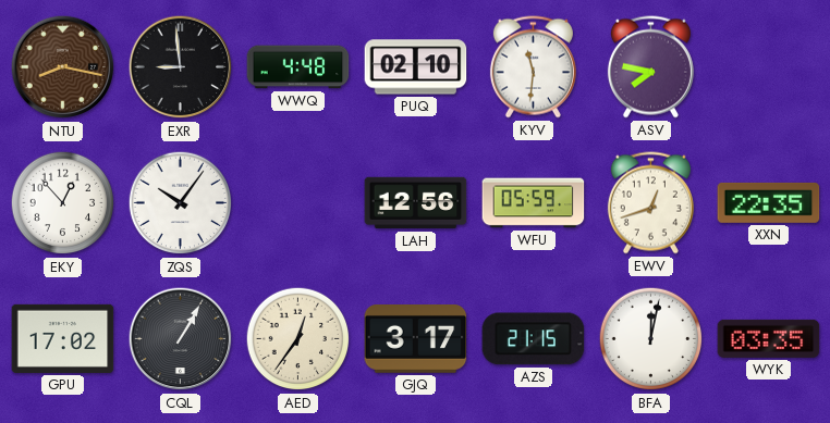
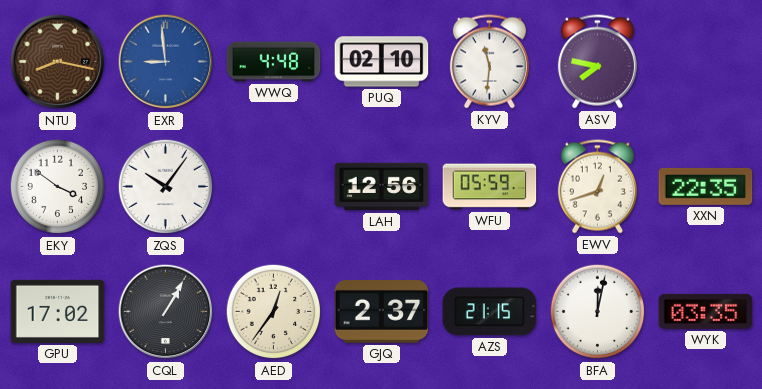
EXR dial: black -> blue (166, 62)
EKY: 12:53 -> 3:51 (58, 187)
GJQ: 3:17 -> 2:37 (382, 312)
